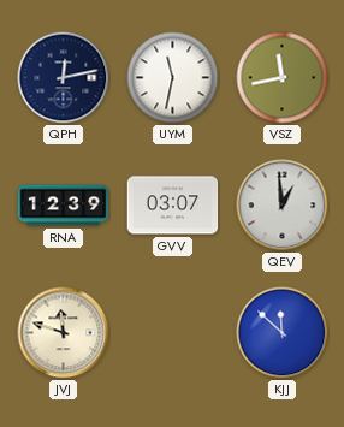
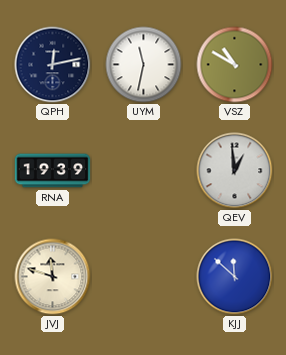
VSZ: 11:43 -> 10:50 (235, 65)
RNA: 12:39 -> 19:39 (53, 171)
GVV: 03:07 -> none (173, 206)
